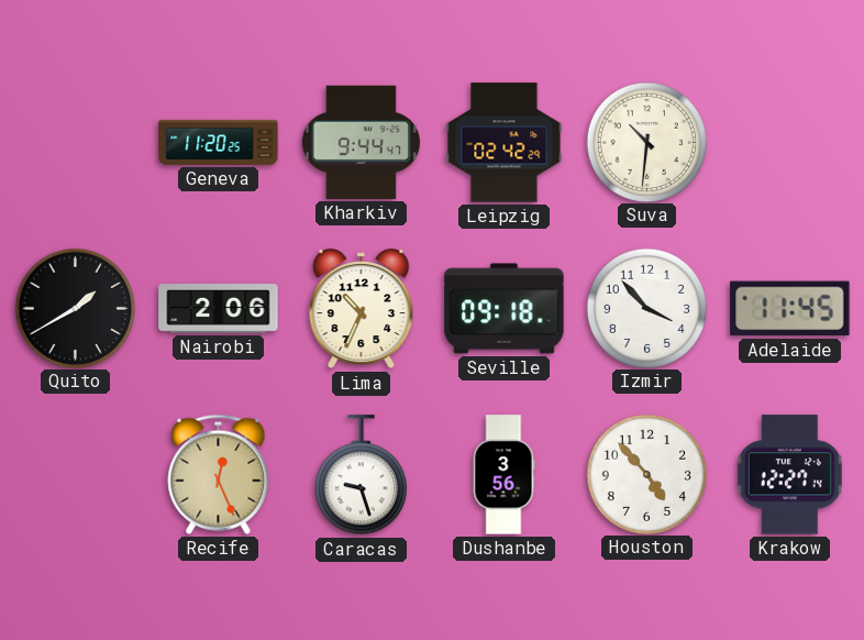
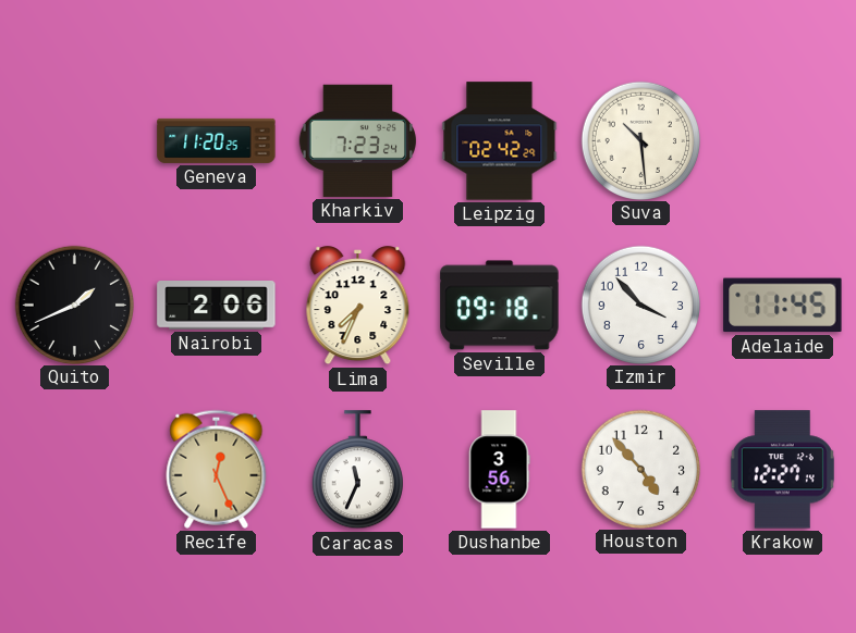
Kharkiv: 9:44 -> 7:23 (357, 140)
Suva: 10:31 -> 10:29 (640, 140)
Quito: 1:40 -> 1:41 (74, 305)
Lima: 10:34 -> 7:34 (358, 306)
Caracas: 9:27 -> 11:34 (357, 470)
